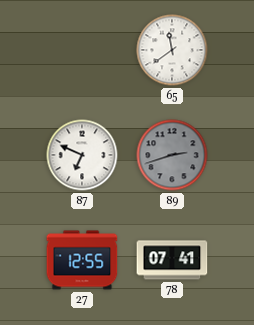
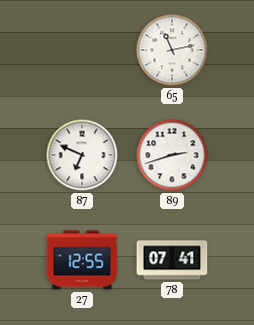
65: 11:39 -> 11:13 (172, 50)
89 dial: grey -> white (172, 155)
